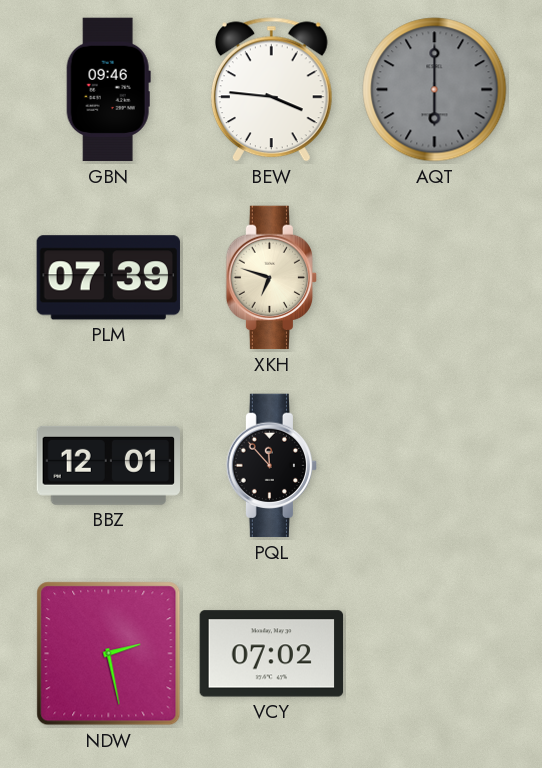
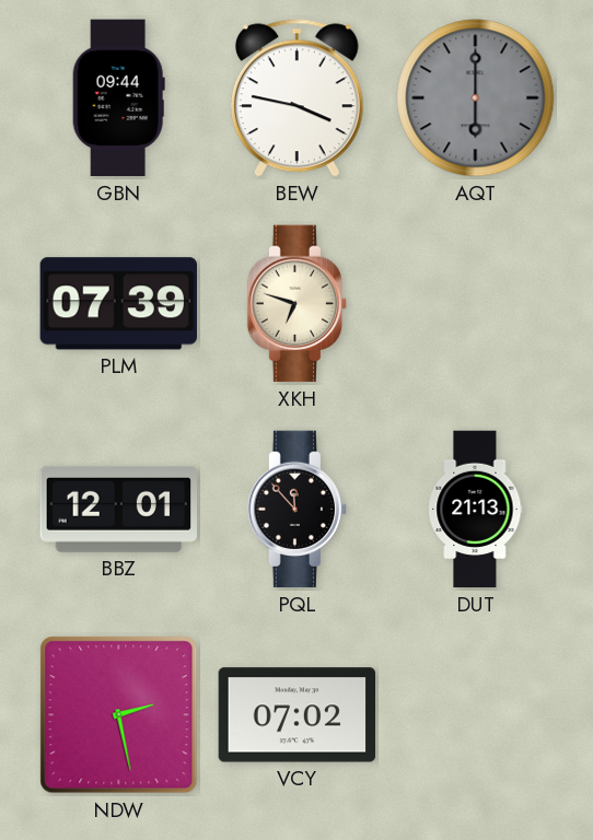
GBN: 09:46 -> 09:44 (118, 98)
BEW: 3:46 -> 3:47 (296, 98)
DUT: none -> 21:13 (476, 510)
